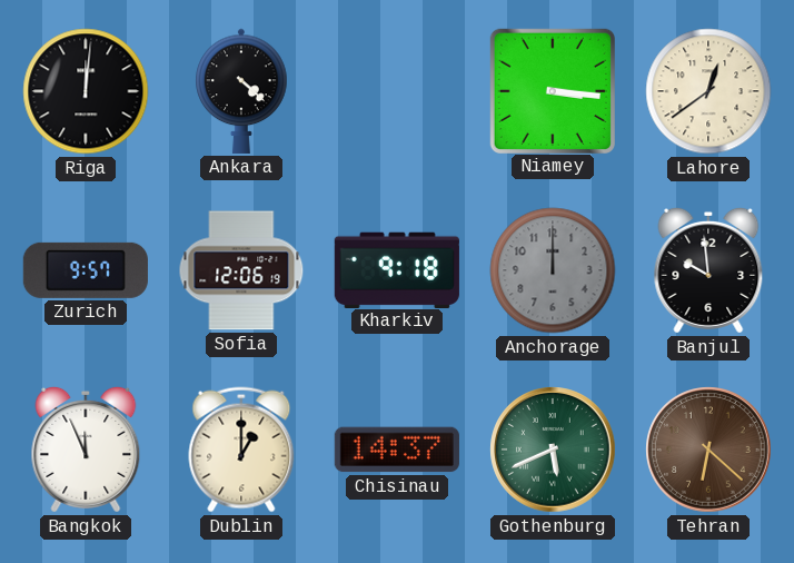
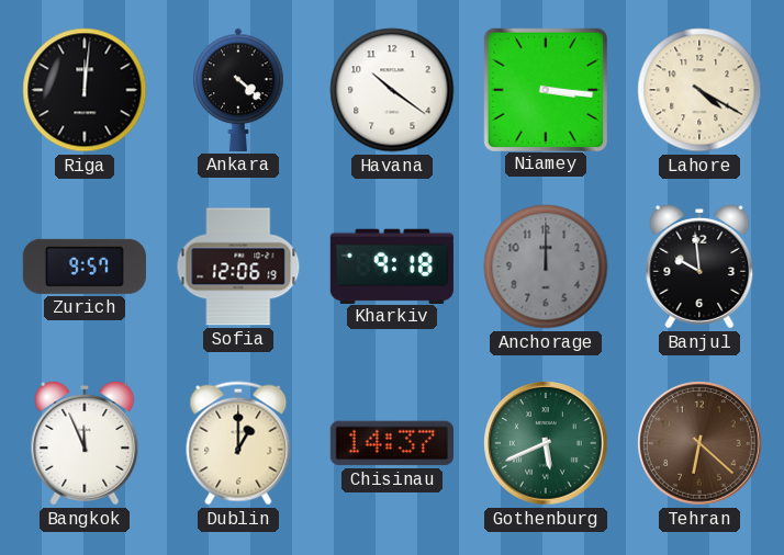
Havana: none -> 10:21 (392, 90)
Lahore: 12:39 -> 4:20 (699, 90)
